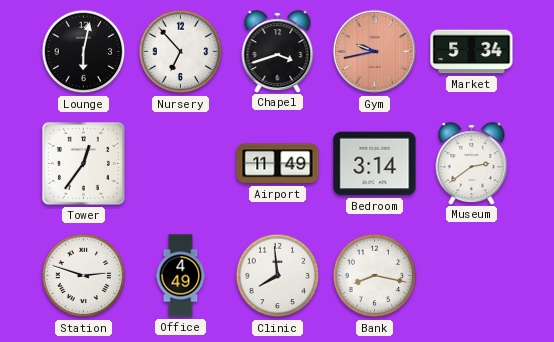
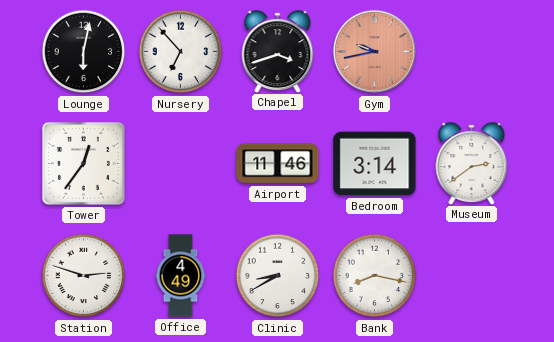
Market: 5:34 -> none (472, 52)
Airport: 11:49 -> 11:46 (278, 164)
Clinic: 7:59 -> 8:40 (278, 276)
